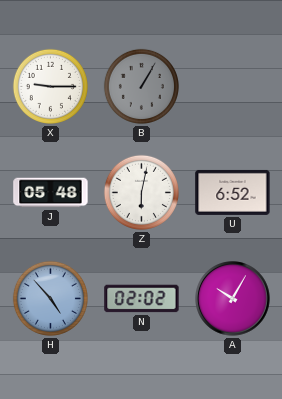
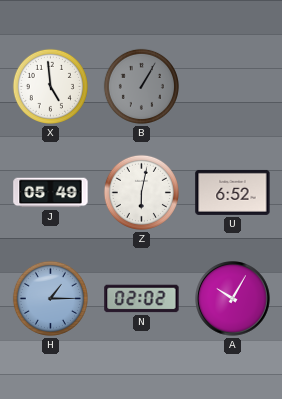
X: 9:15 -> 4:59 (50, 86)
J: 05:48 -> 05:49 (51, 193)
H: 4:53 -> 1:15 (50, 298)
